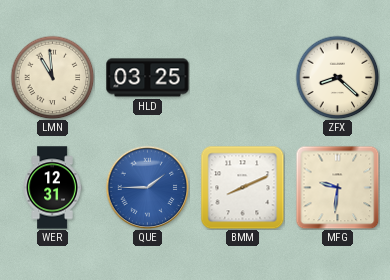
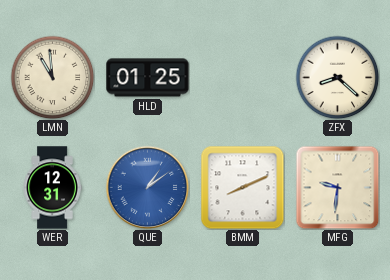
HLD: 03:25 -> 01:25 (148, 78)
QUE: 1:45 -> 1:09 (147, 187)
